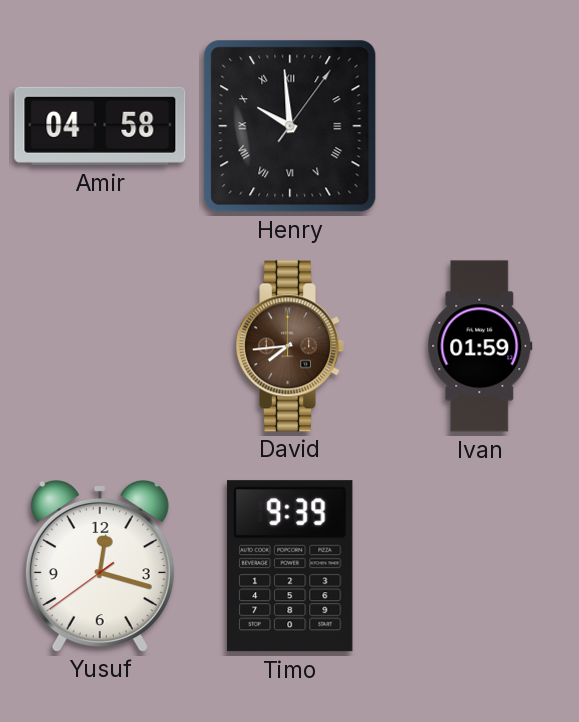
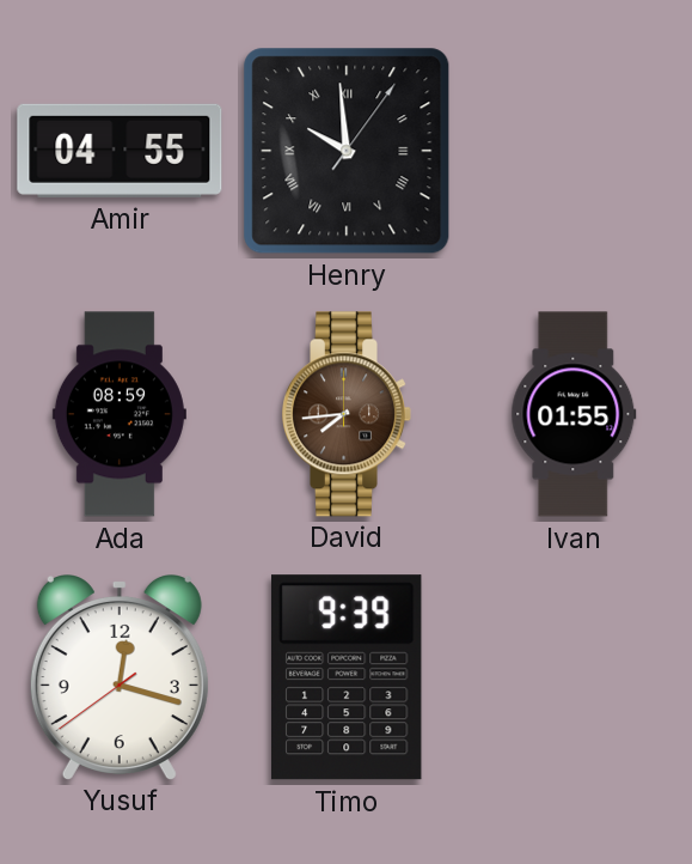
Amir: 04:58 -> 04:55 (120, 151)
Ada: none -> 08:59 (120, 414)
Ivan: 01:59 -> 01:55 (574, 414)
